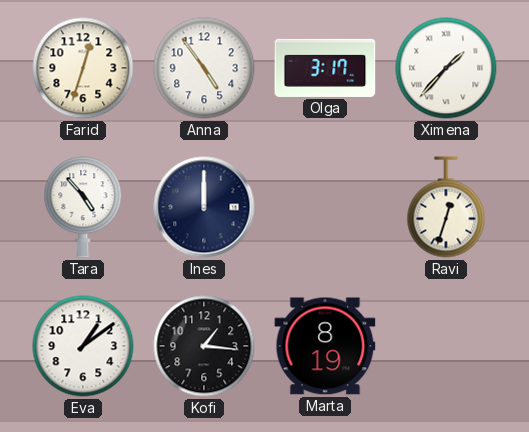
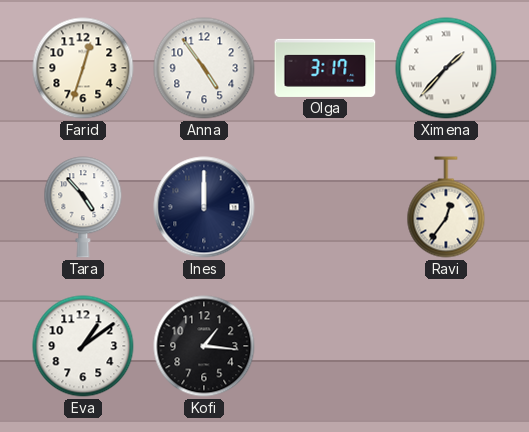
Ravi: 12:33 -> 12:36 (446, 207)
Marta: 8:19 -> none (325, 346)
